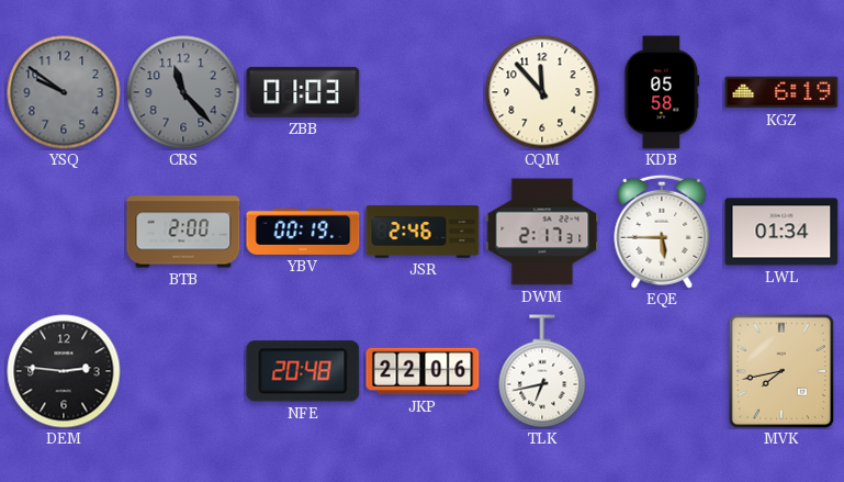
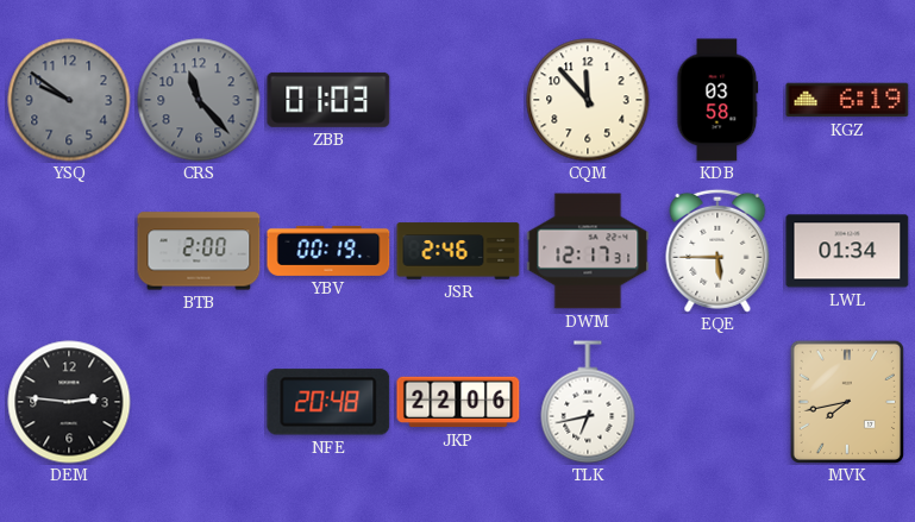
KDB: 05:58 -> 03:58 (717, 100)
DWM: 2:17 -> 12:17 (588, 251)
